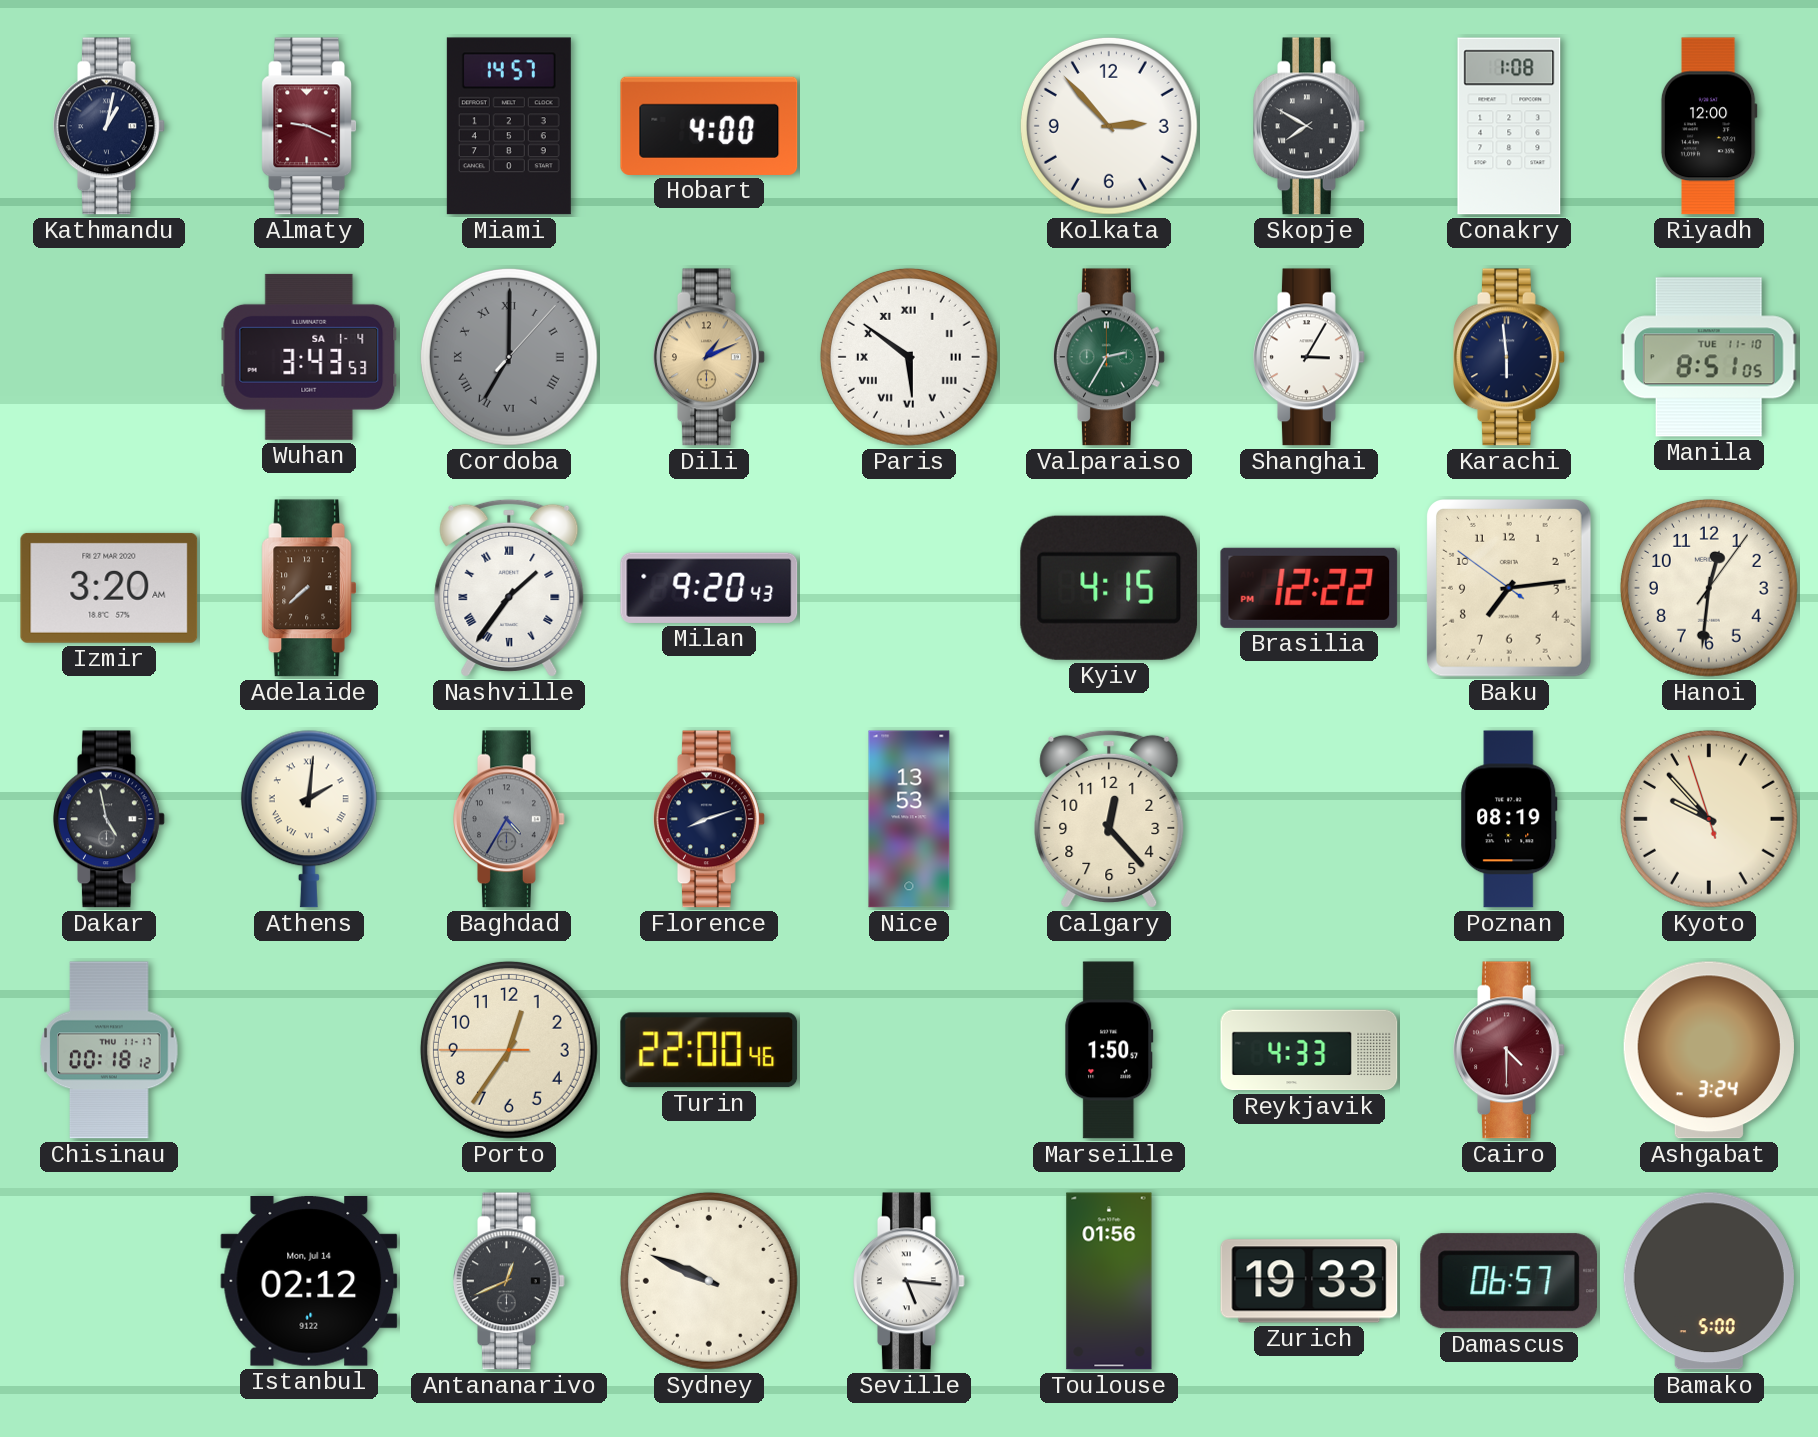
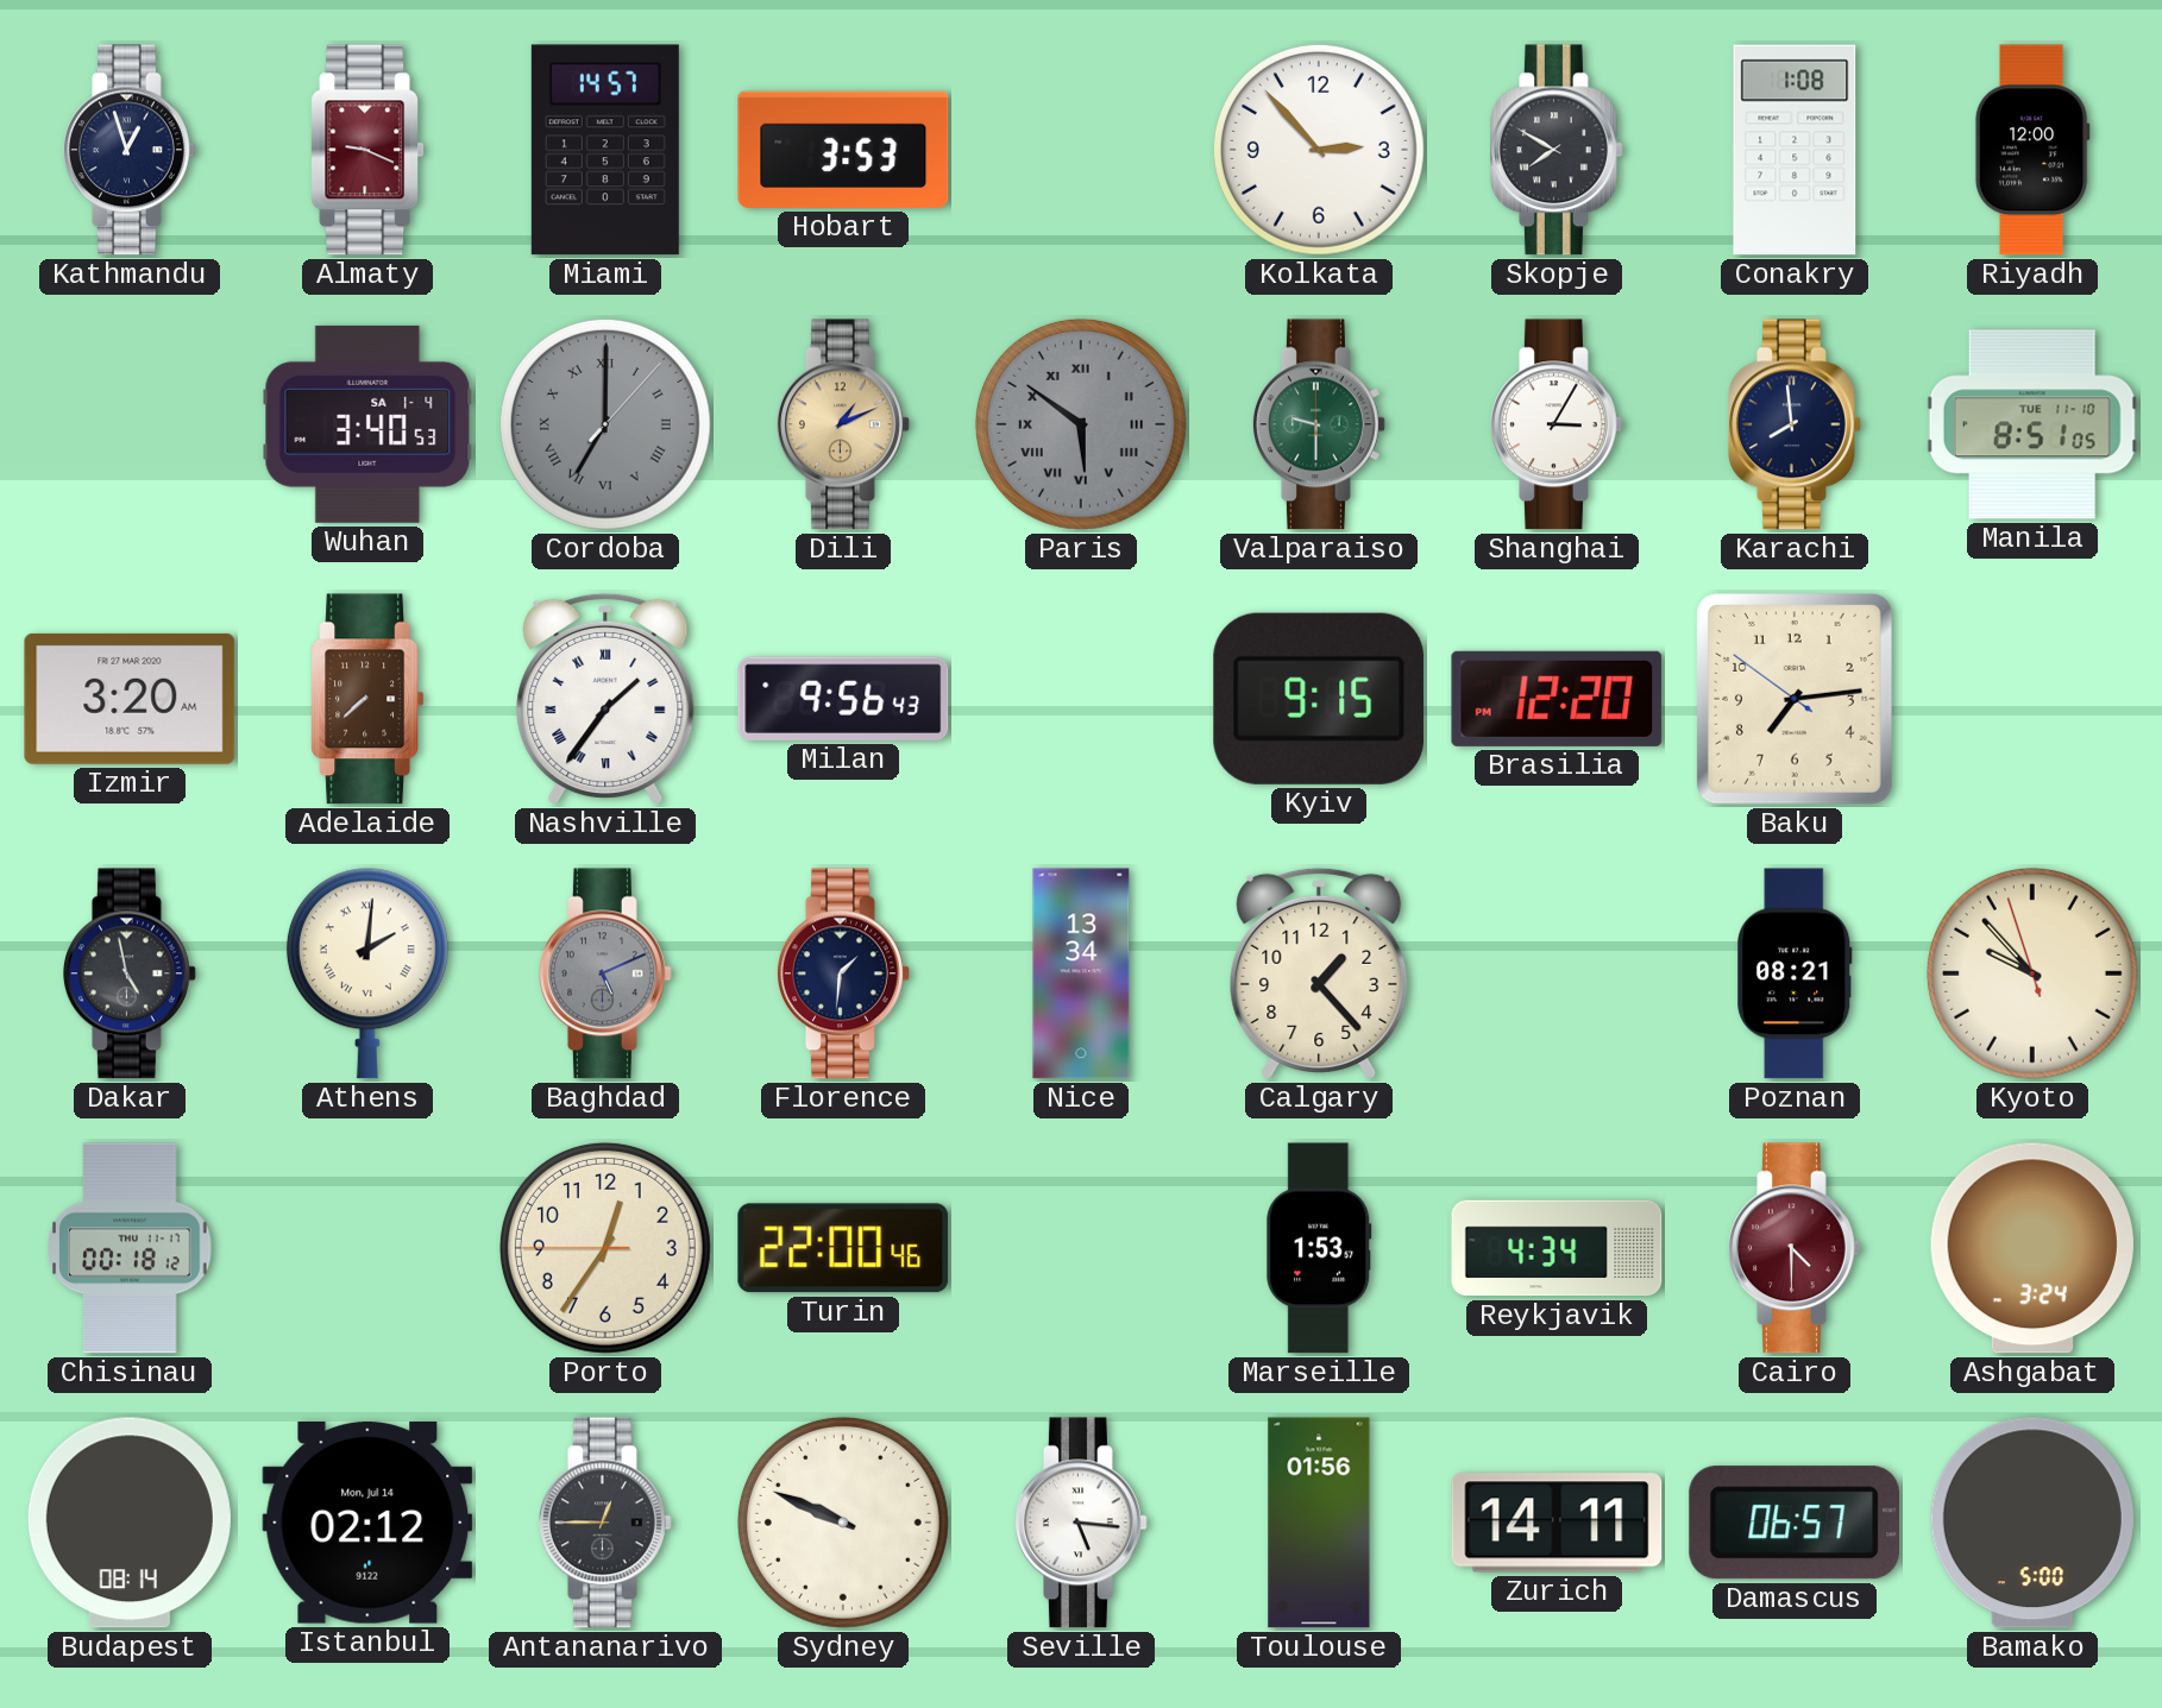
Kathmandu: 1:02 -> 12:57 (131, 150)
Hobart: 4:00 -> 3:53 (843, 150)
Wuhan: 3:43 -> 3:40 (367, 424)
Paris dial: white -> grey (1081, 424)
Valparaiso: 2:35 -> 9:30 (1320, 424)
Karachi: 5:59 -> 7:59 (1796, 424)
Milan: 9:20 -> 9:56 (843, 699)
Kyiv: 4:15 -> 9:15 (1319, 699)
Brasilia: 12:22 -> 12:20 (1557, 699)
Hanoi: 12:31 -> none (1709, 588)
Baghdad: 4:35 -> 5:11 (607, 973)
Florence: 8:12 -> 1:31 (844, 973)
Nice: 13:53 -> 13:34 (1081, 973)
Calgary: 12:23 -> 1:23 (1319, 973)
Poznan: 08:19 -> 08:21 (1795, 973)
Marseille: 1:50 -> 1:53 (1319, 1248)
Reykjavik: 4:33 -> 4:34 (1557, 1248)
Budapest: none -> 08:14 (130, 1523)
Antananarivo: 12:41 -> 12:45 (607, 1523)
Zurich: 19:33 -> 14:11 (1557, 1523)
